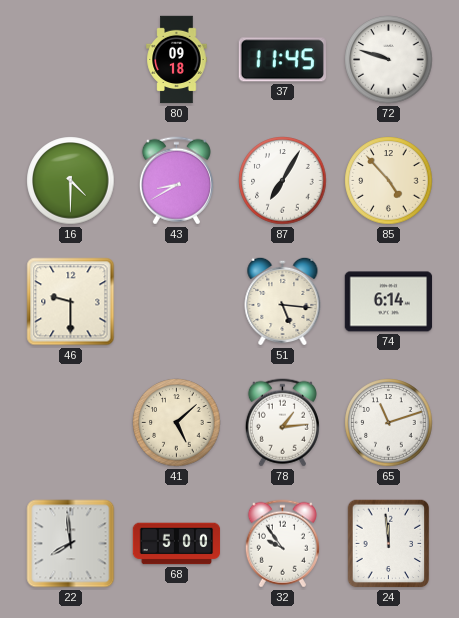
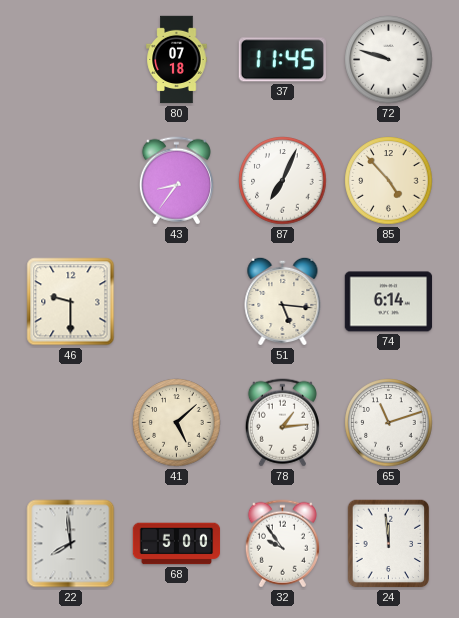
80: 09:18 -> 07:18 (177, 60)
16: 4:30 -> none (71, 181)
43: 8:40 -> 8:36 (176, 181)
87: 7:05 -> 7:04 (283, 181)
